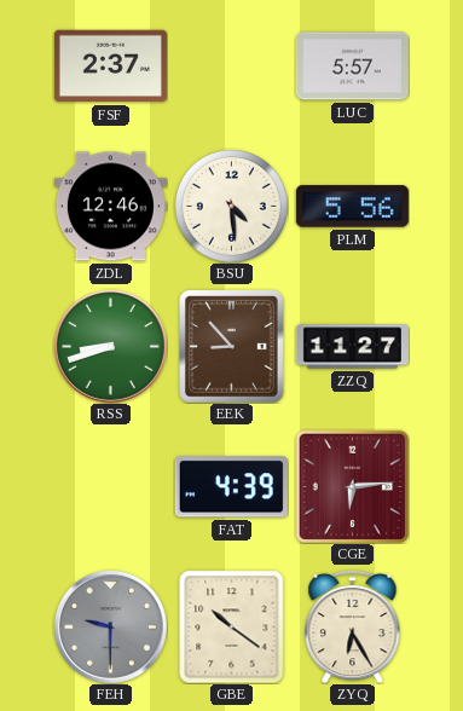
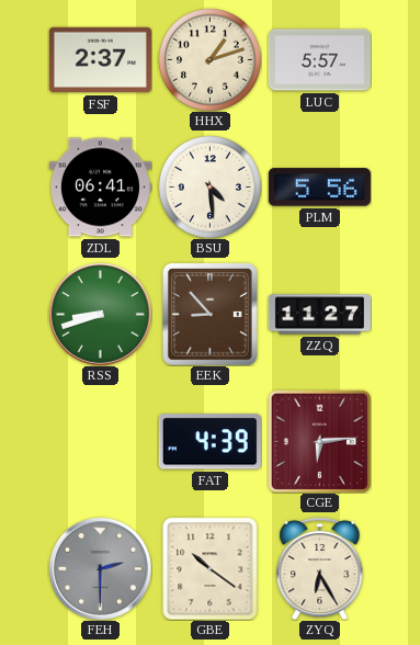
HHX: none -> 1:12 (211, 60)
ZDL: 12:46 -> 06:41 (100, 188)
FEH: 9:30 -> 2:30 (100, 568)
